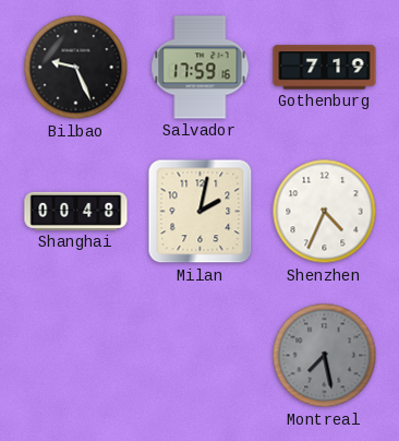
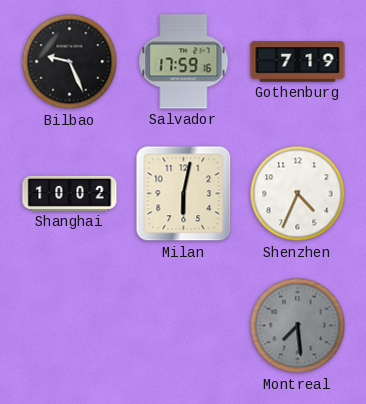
Shanghai: 00:48 -> 10:02 (70, 193)
Milan: 2:02 -> 6:02 (184, 194)
Montreal: 7:28 -> 7:29 (298, 326)
